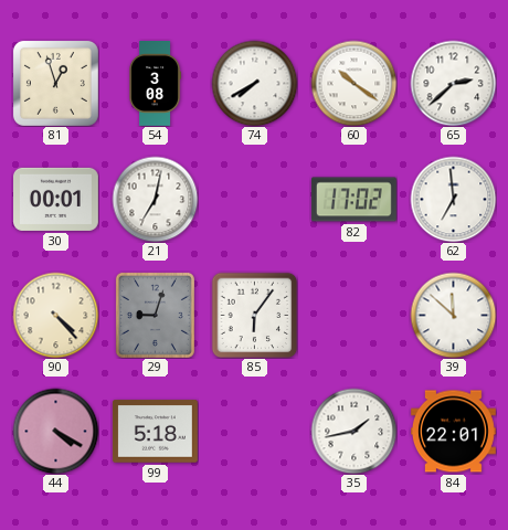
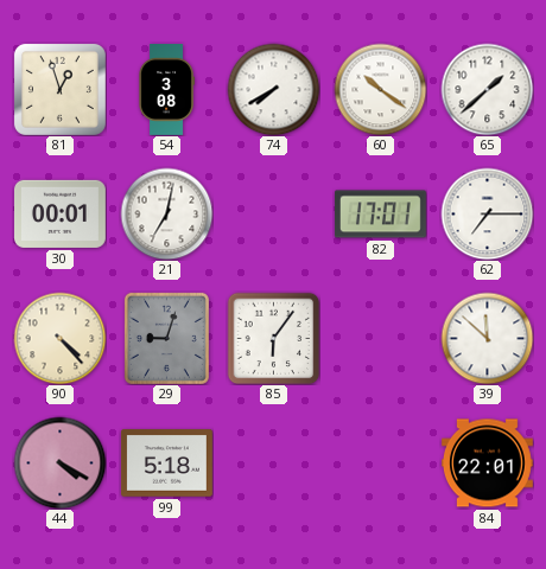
65: 2:38 -> 1:38 (487, 89)
82: 17:02 -> 17:01 (380, 215)
62: 6:59 -> 7:15 (487, 213)
35: 1:43 -> none (353, 431)
